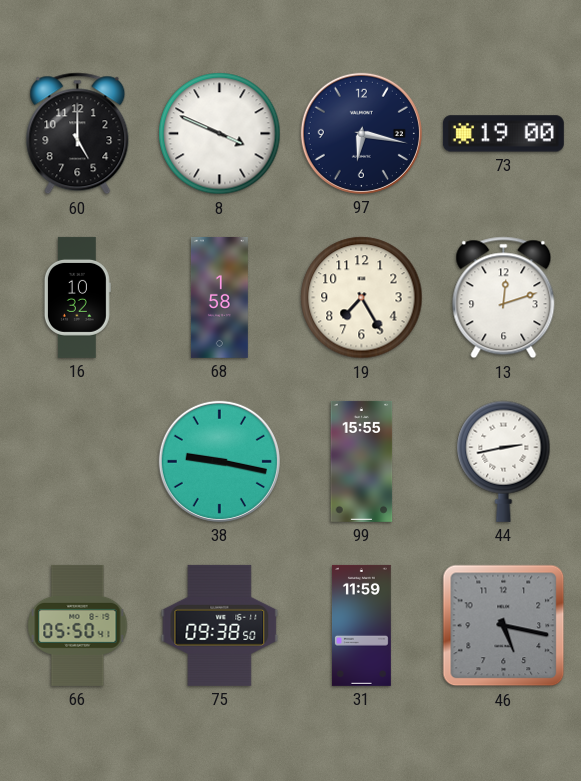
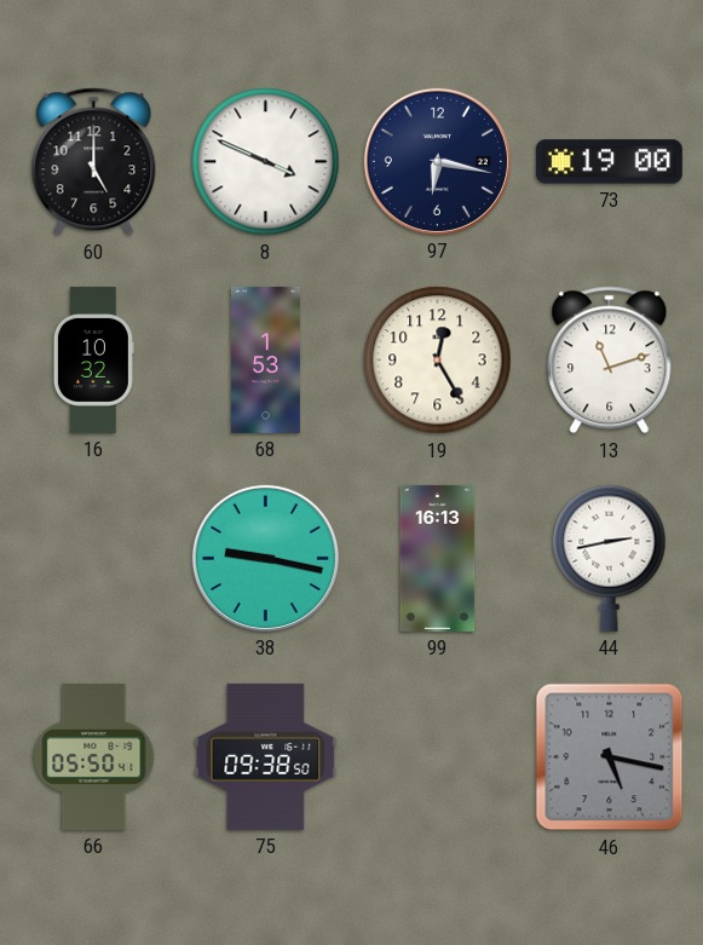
68: 1:58 -> 1:53 (265, 359)
19: 7:25 -> 12:25 (438, 361)
13: 12:12 -> 11:12 (610, 361)
99: 15:55 -> 16:13 (438, 558)
31: 11:59 -> none (361, 625)
